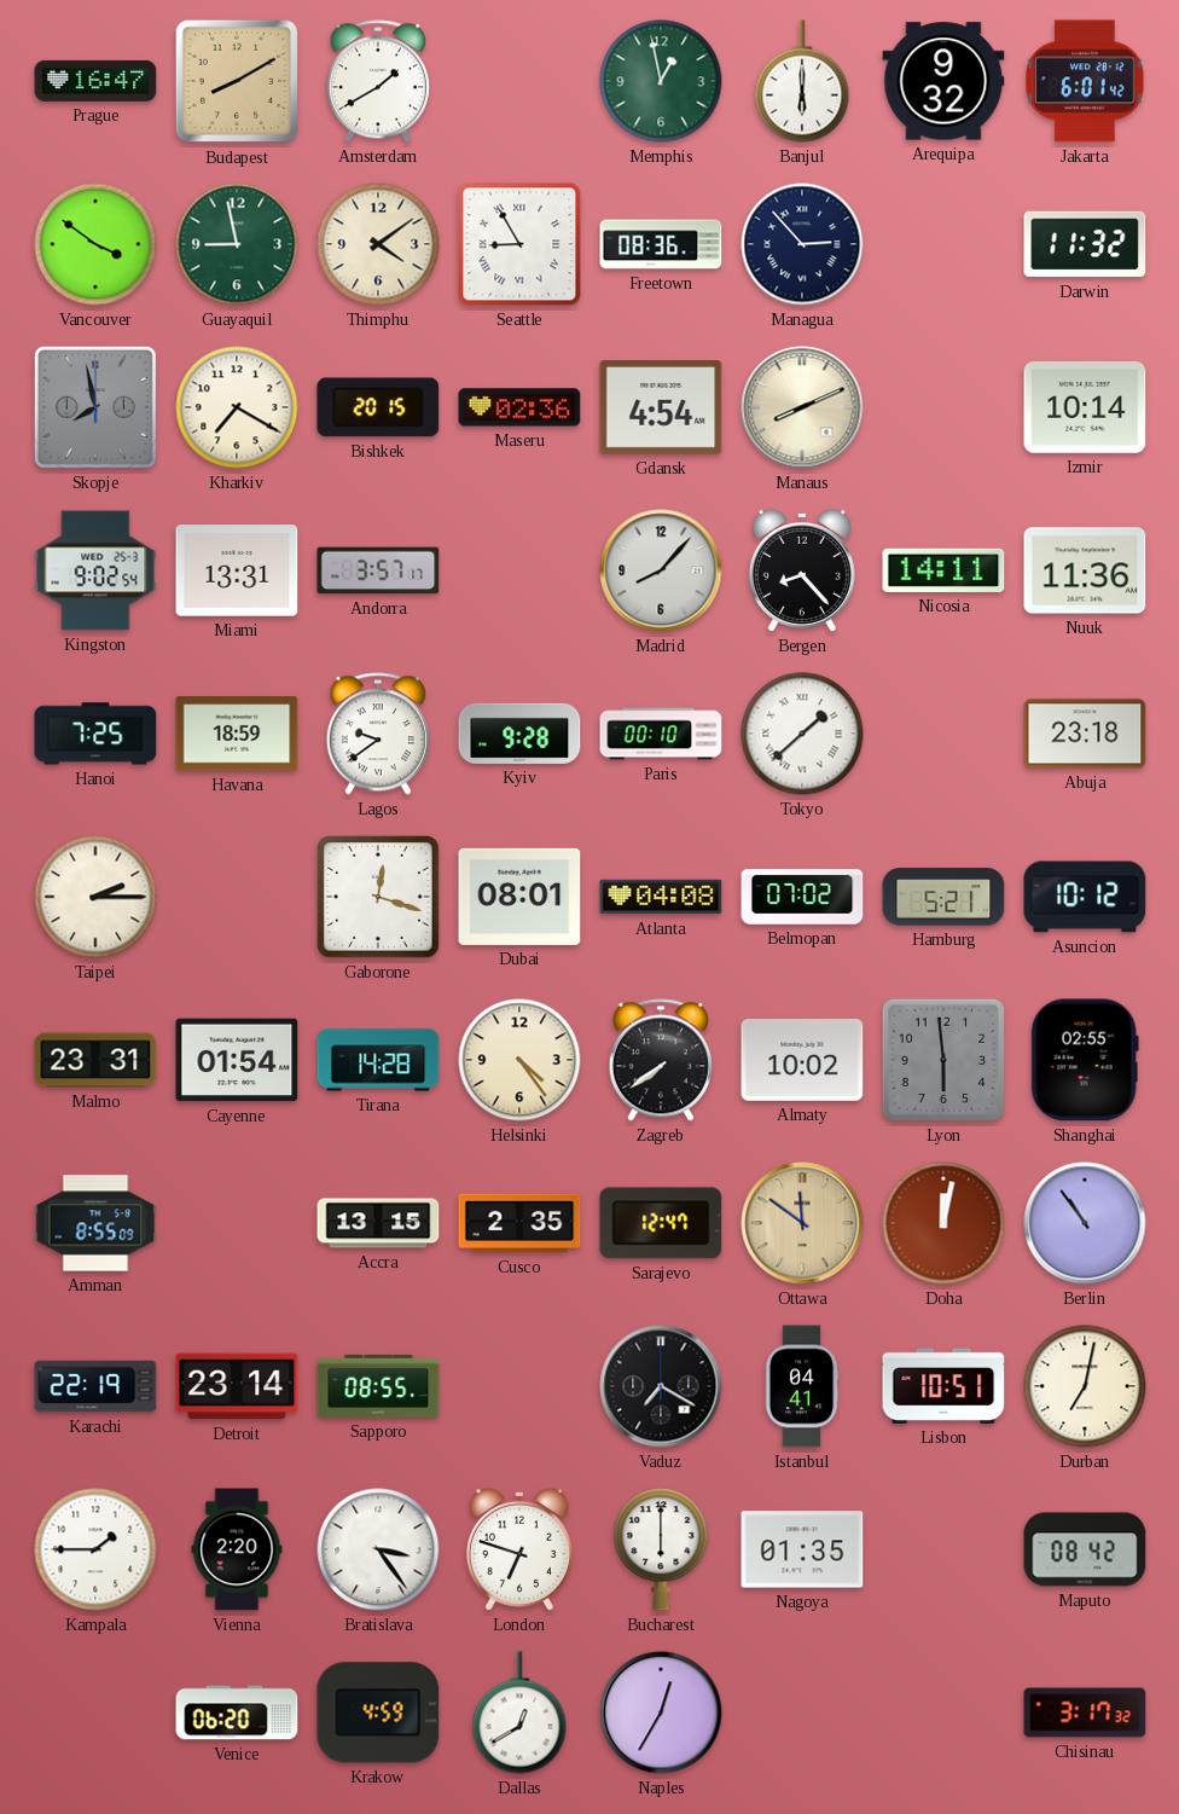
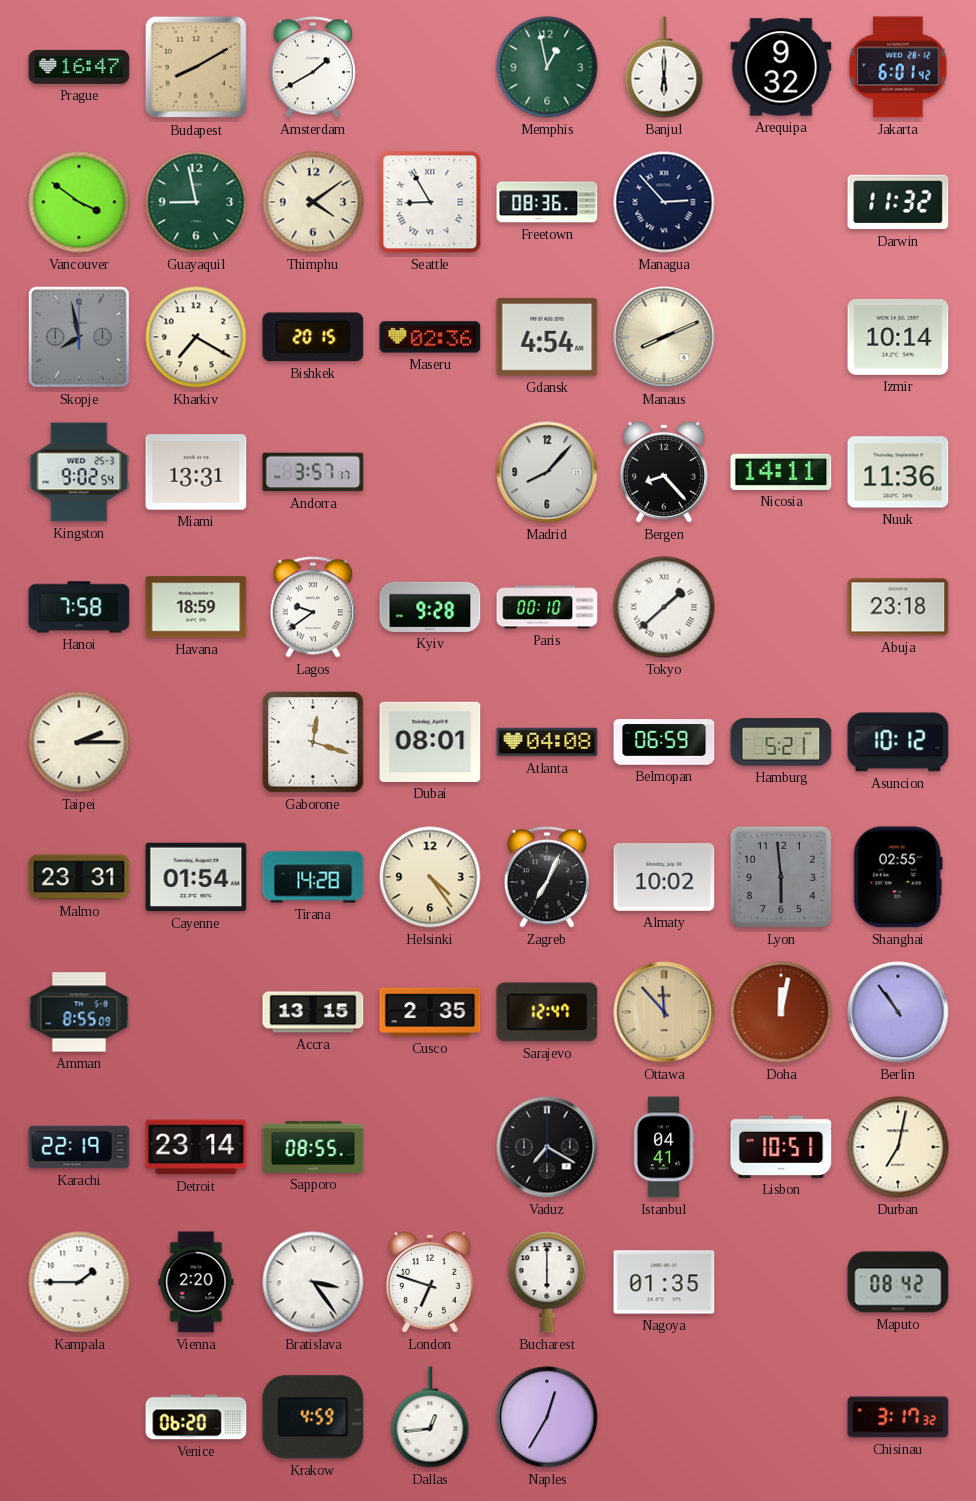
Hanoi: 7:25 -> 7:58 (79, 607)
Belmopan: 07:02 -> 06:59 (664, 742)
Zagreb: 7:39 -> 7:04 (547, 877)
Ottawa: 11:51 -> 11:53 (664, 1012)
Dallas: 12:40 -> 12:44 (430, 1417)
